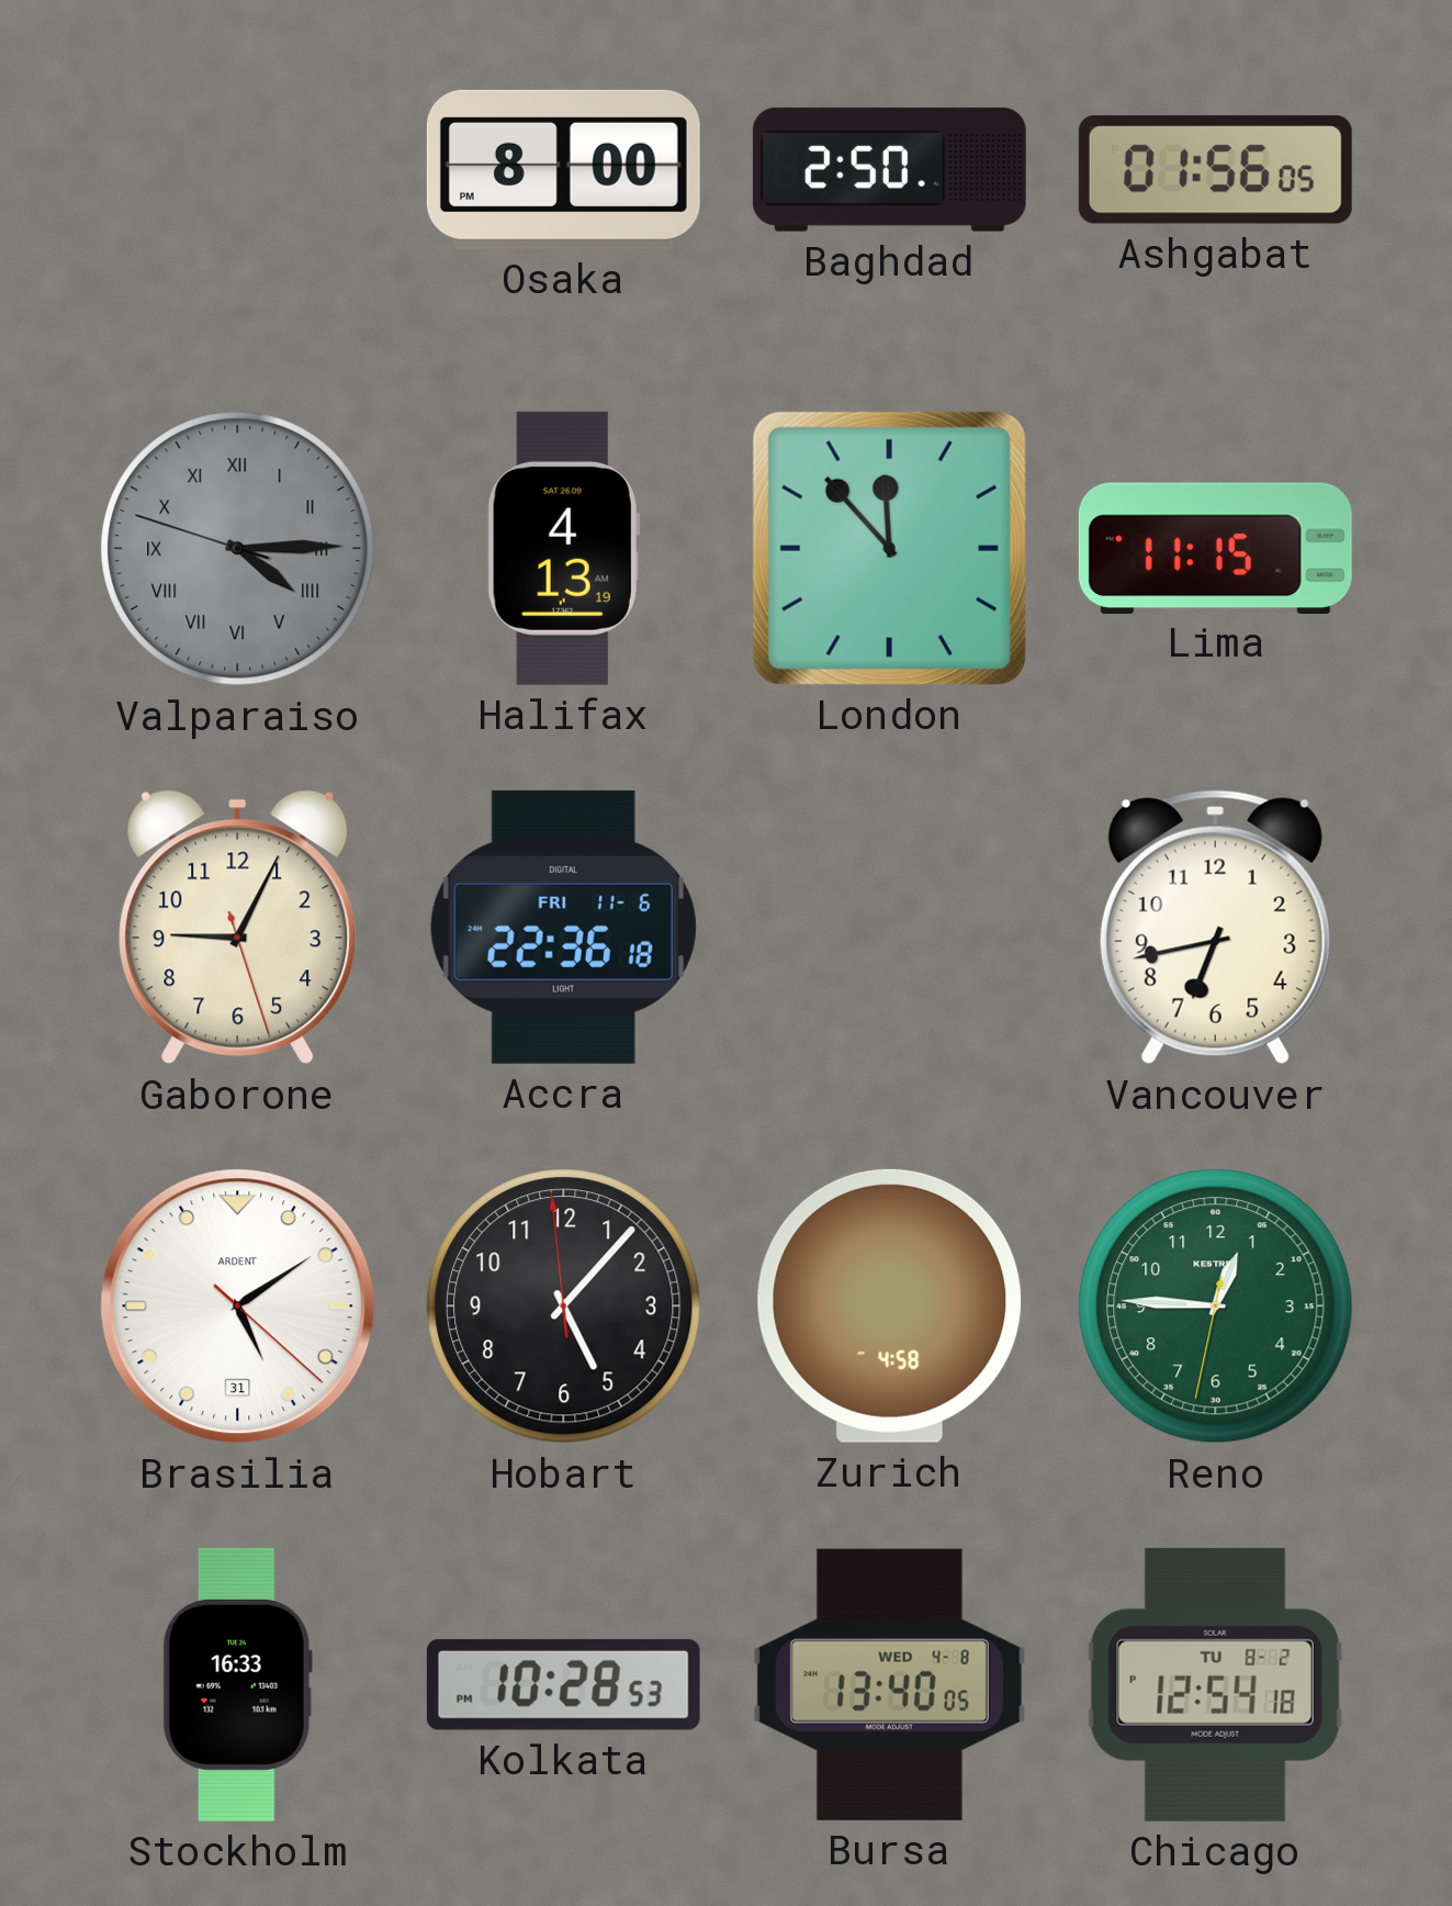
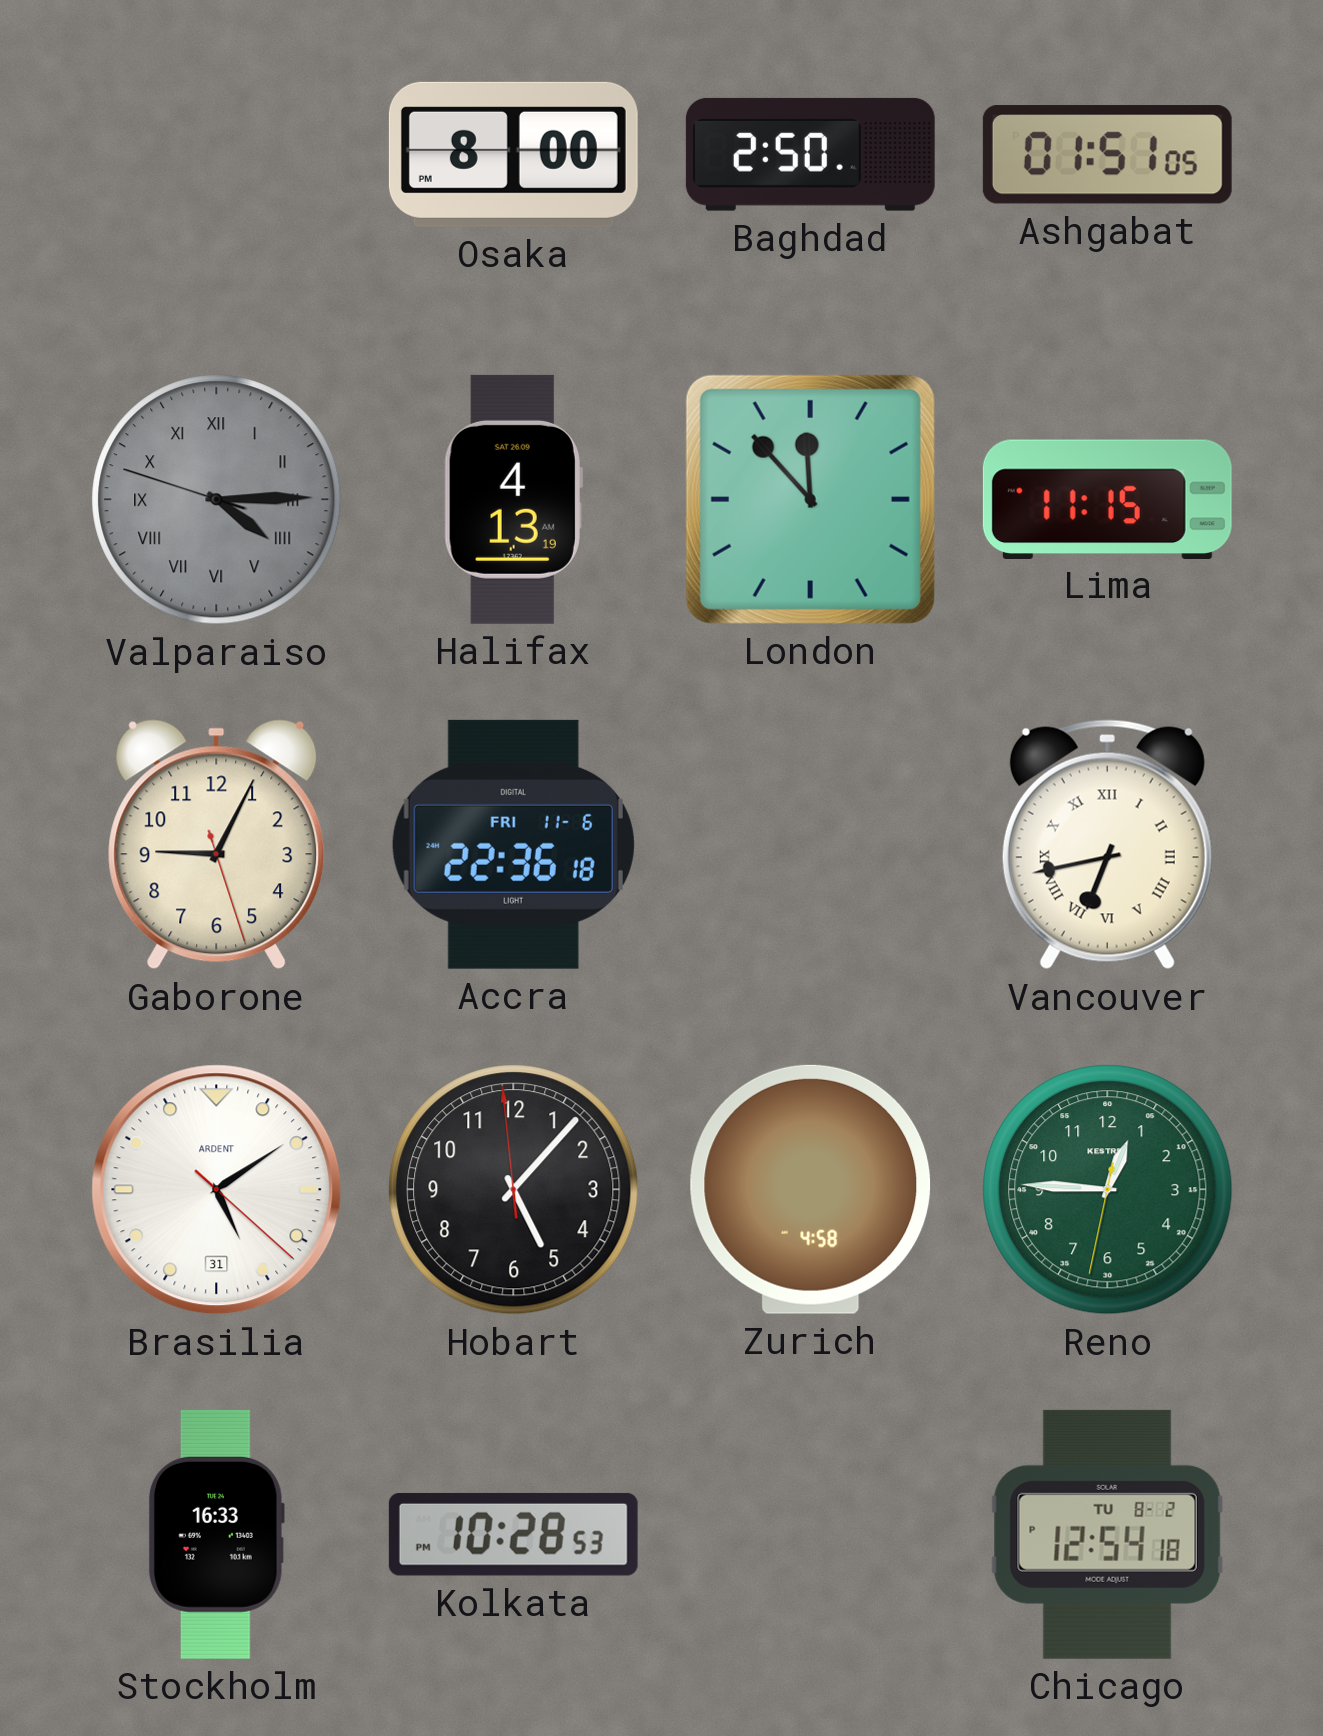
Ashgabat: 01:56 -> 01:51 (1107, 155)
Vancouver numerals: Arabic -> Roman (1107, 845)
Bursa: 13:40 -> none (889, 1684)
